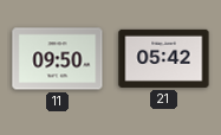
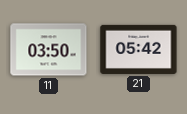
11: 09:50 -> 03:50 (49, 50)
